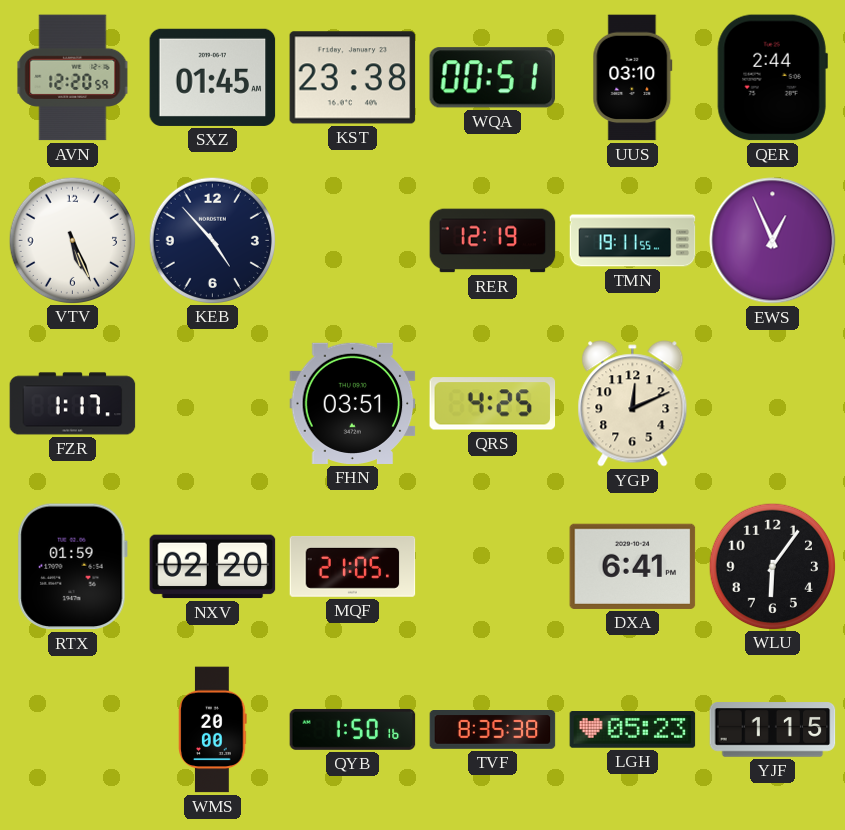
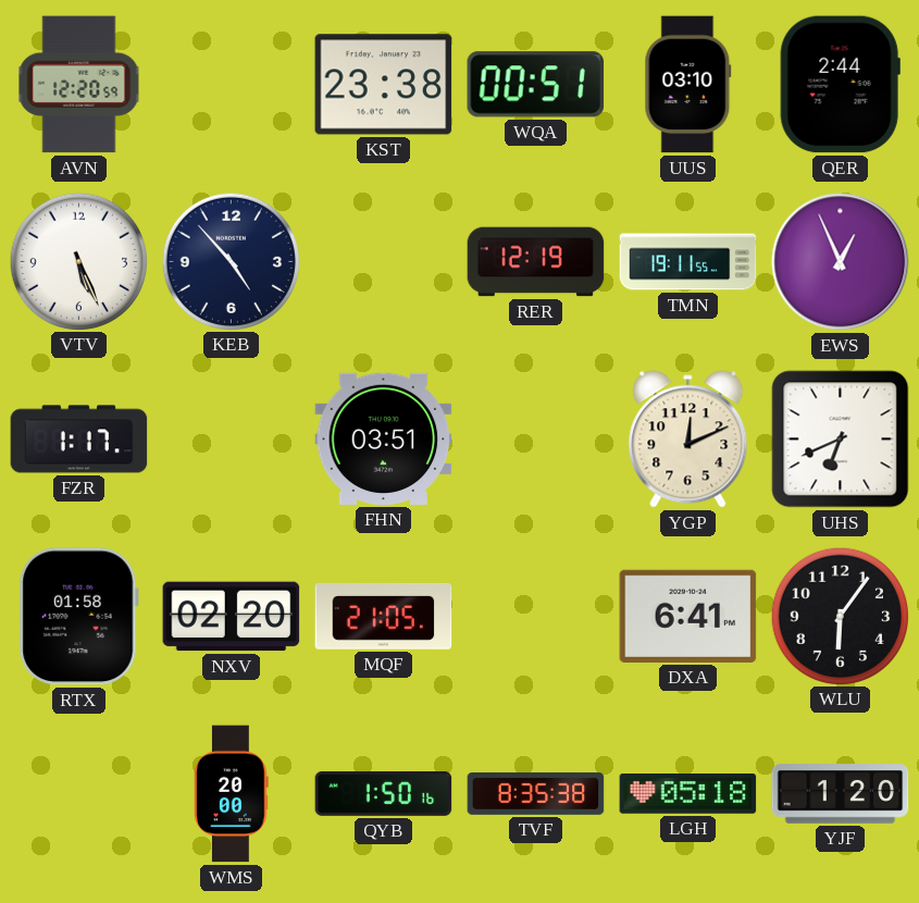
SXZ: 01:45 -> none (213, 77)
QRS: 4:25 -> none (493, 404)
UHS: none -> 6:41 (841, 440)
RTX: 01:59 -> 01:58 (78, 617)
LGH: 05:23 -> 05:18 (688, 794)
YJF: 1:15 -> 1:20 (841, 794)
